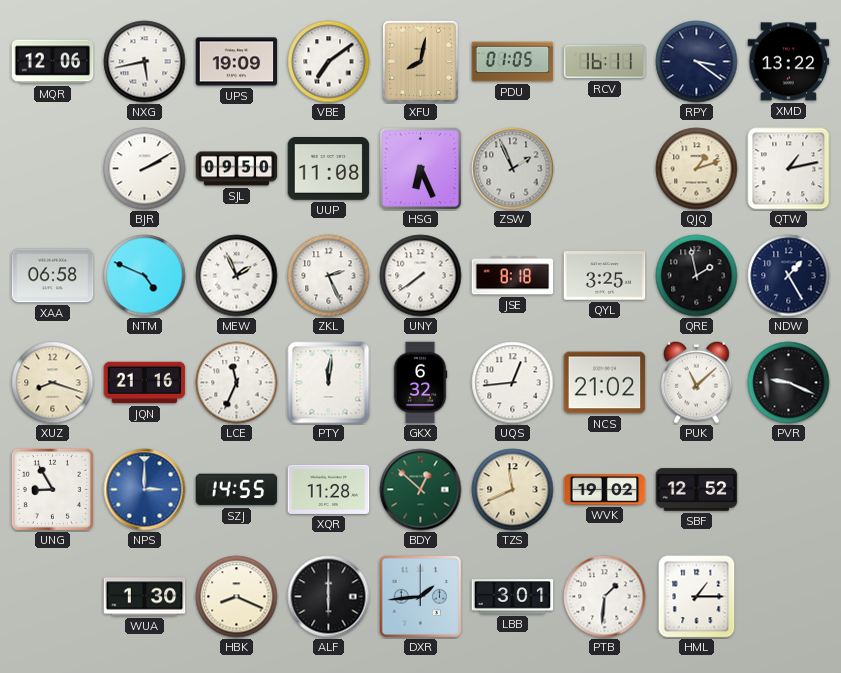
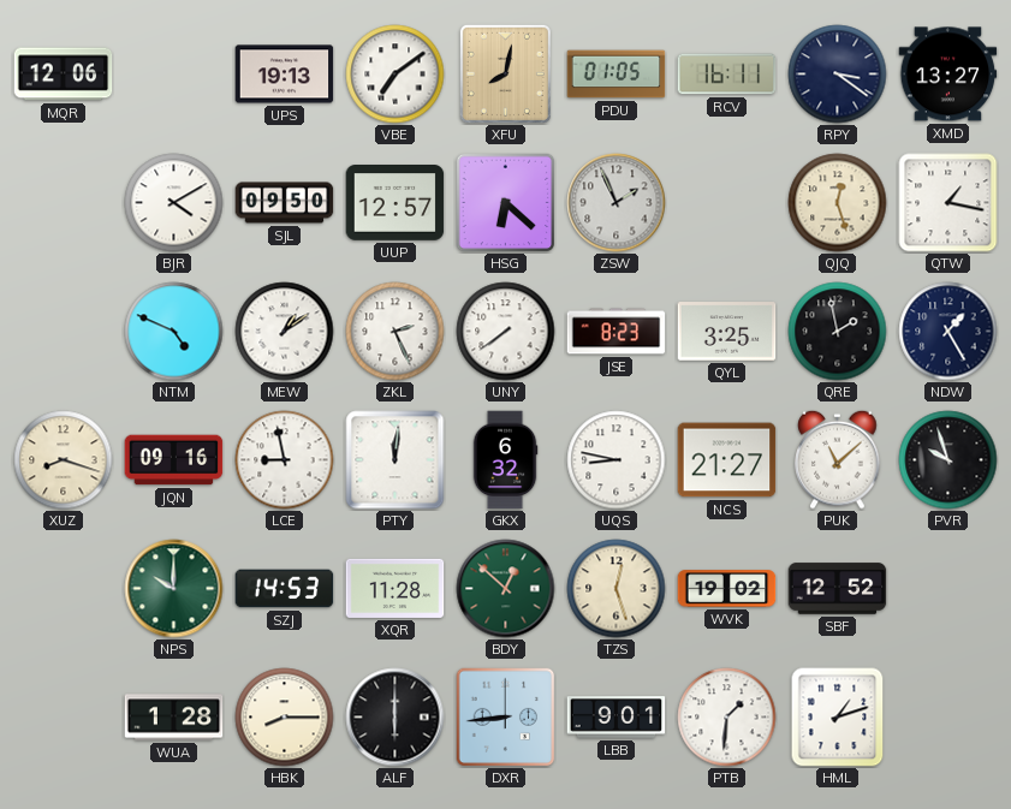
NXG: 5:43 -> none (145, 62)
UPS: 19:09 -> 19:13 (285, 75)
XMD: 13:22 -> 13:27 (948, 75)
BJR: 2:10 -> 4:10 (174, 203)
UUP: 11:08 -> 12:57 (396, 203)
HSG: 6:26 -> 6:22 (505, 202)
QJQ: 1:12 -> 12:27 (838, 203)
QTW: 1:13 -> 1:17 (948, 203)
XAA: 06:58 -> none (53, 276)
MEW: 1:56 -> 1:09 (285, 332)
JSE: 8:18 -> 8:23 (617, 332)
JQN: 21:16 -> 09:16 (174, 460)
LCE: 11:34 -> 8:58 (285, 460)
UQS: 12:44 -> 8:47 (617, 460)
NCS: 21:02 -> 21:27 (727, 460)
PVR: 9:19 -> 9:57 (948, 460)
UNG: 8:55 -> none (52, 489)
NPS: 3:00 -> 10:00 (174, 589)
NPS dial: blue -> green (174, 589)
SZJ: 14:55 -> 14:53 (285, 589)
TZS: 11:41 -> 12:27 (617, 589)
WUA: 1:30 -> 1:28 (174, 718)
HBK: 8:19 -> 8:15 (285, 718)
DXR: 1:44 -> 8:44 (505, 716)
LBB: 3:01 -> 9:01 (617, 718)
HML: 1:15 -> 1:12 (838, 718)
